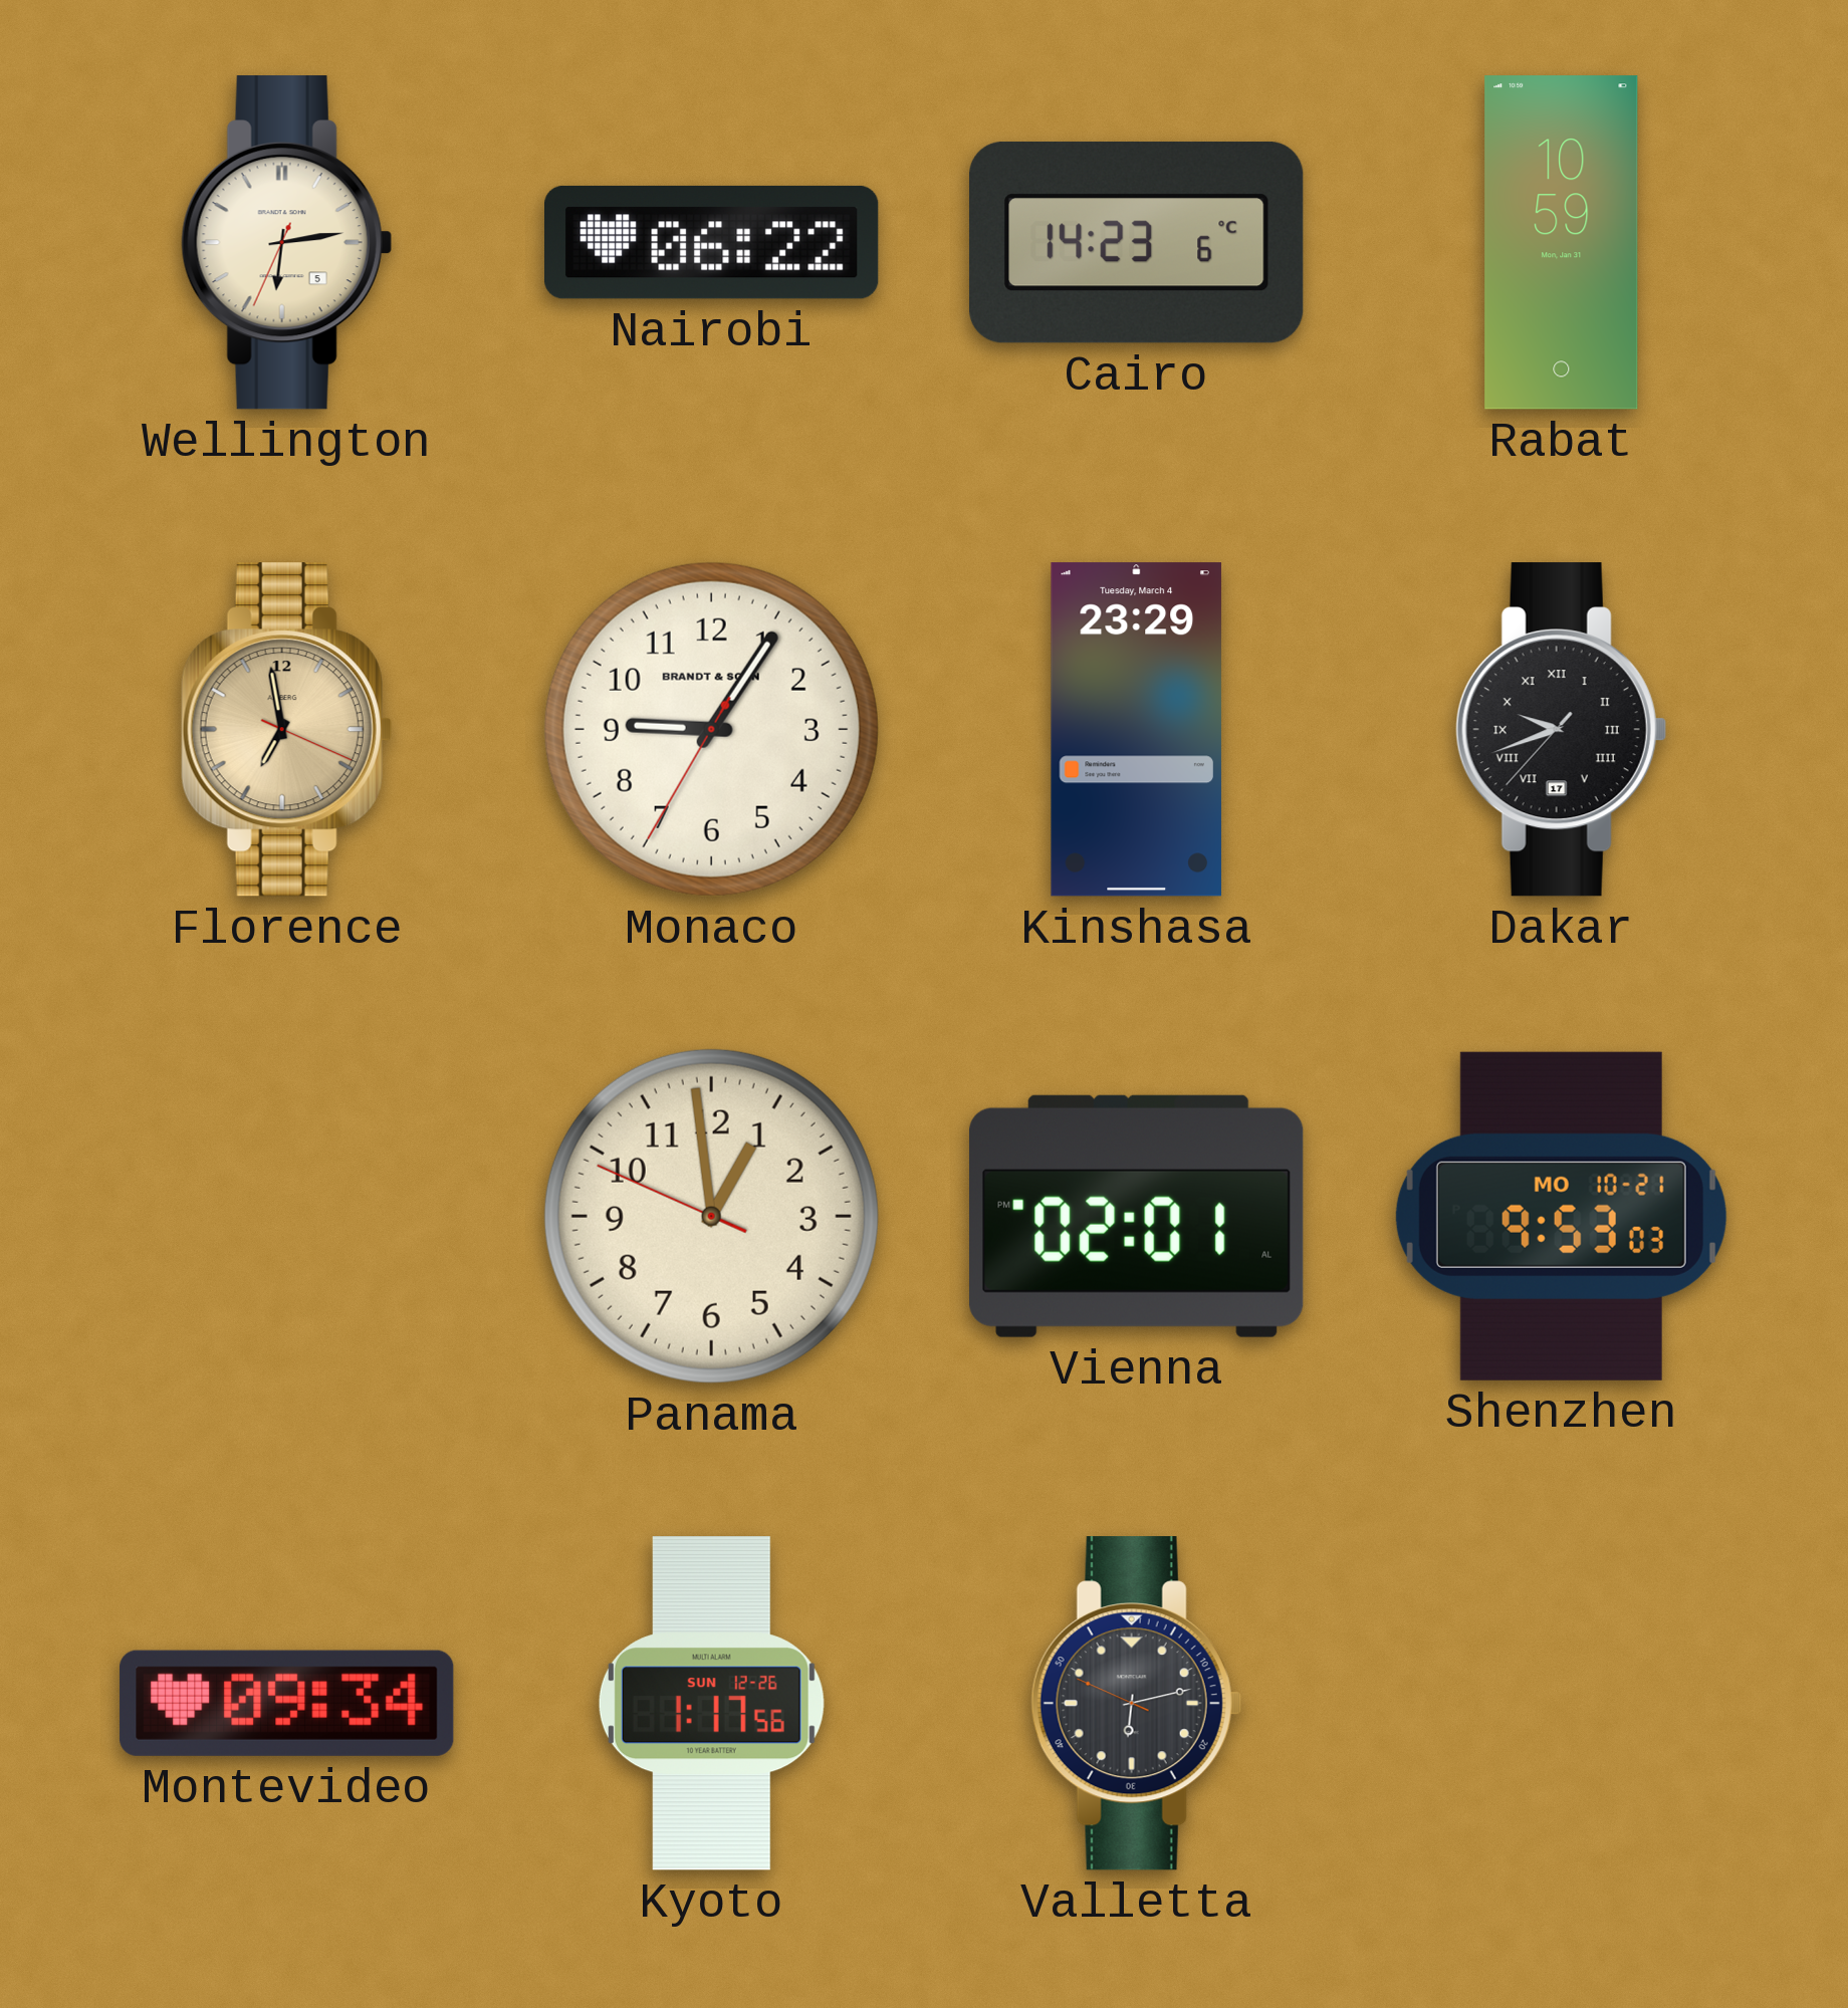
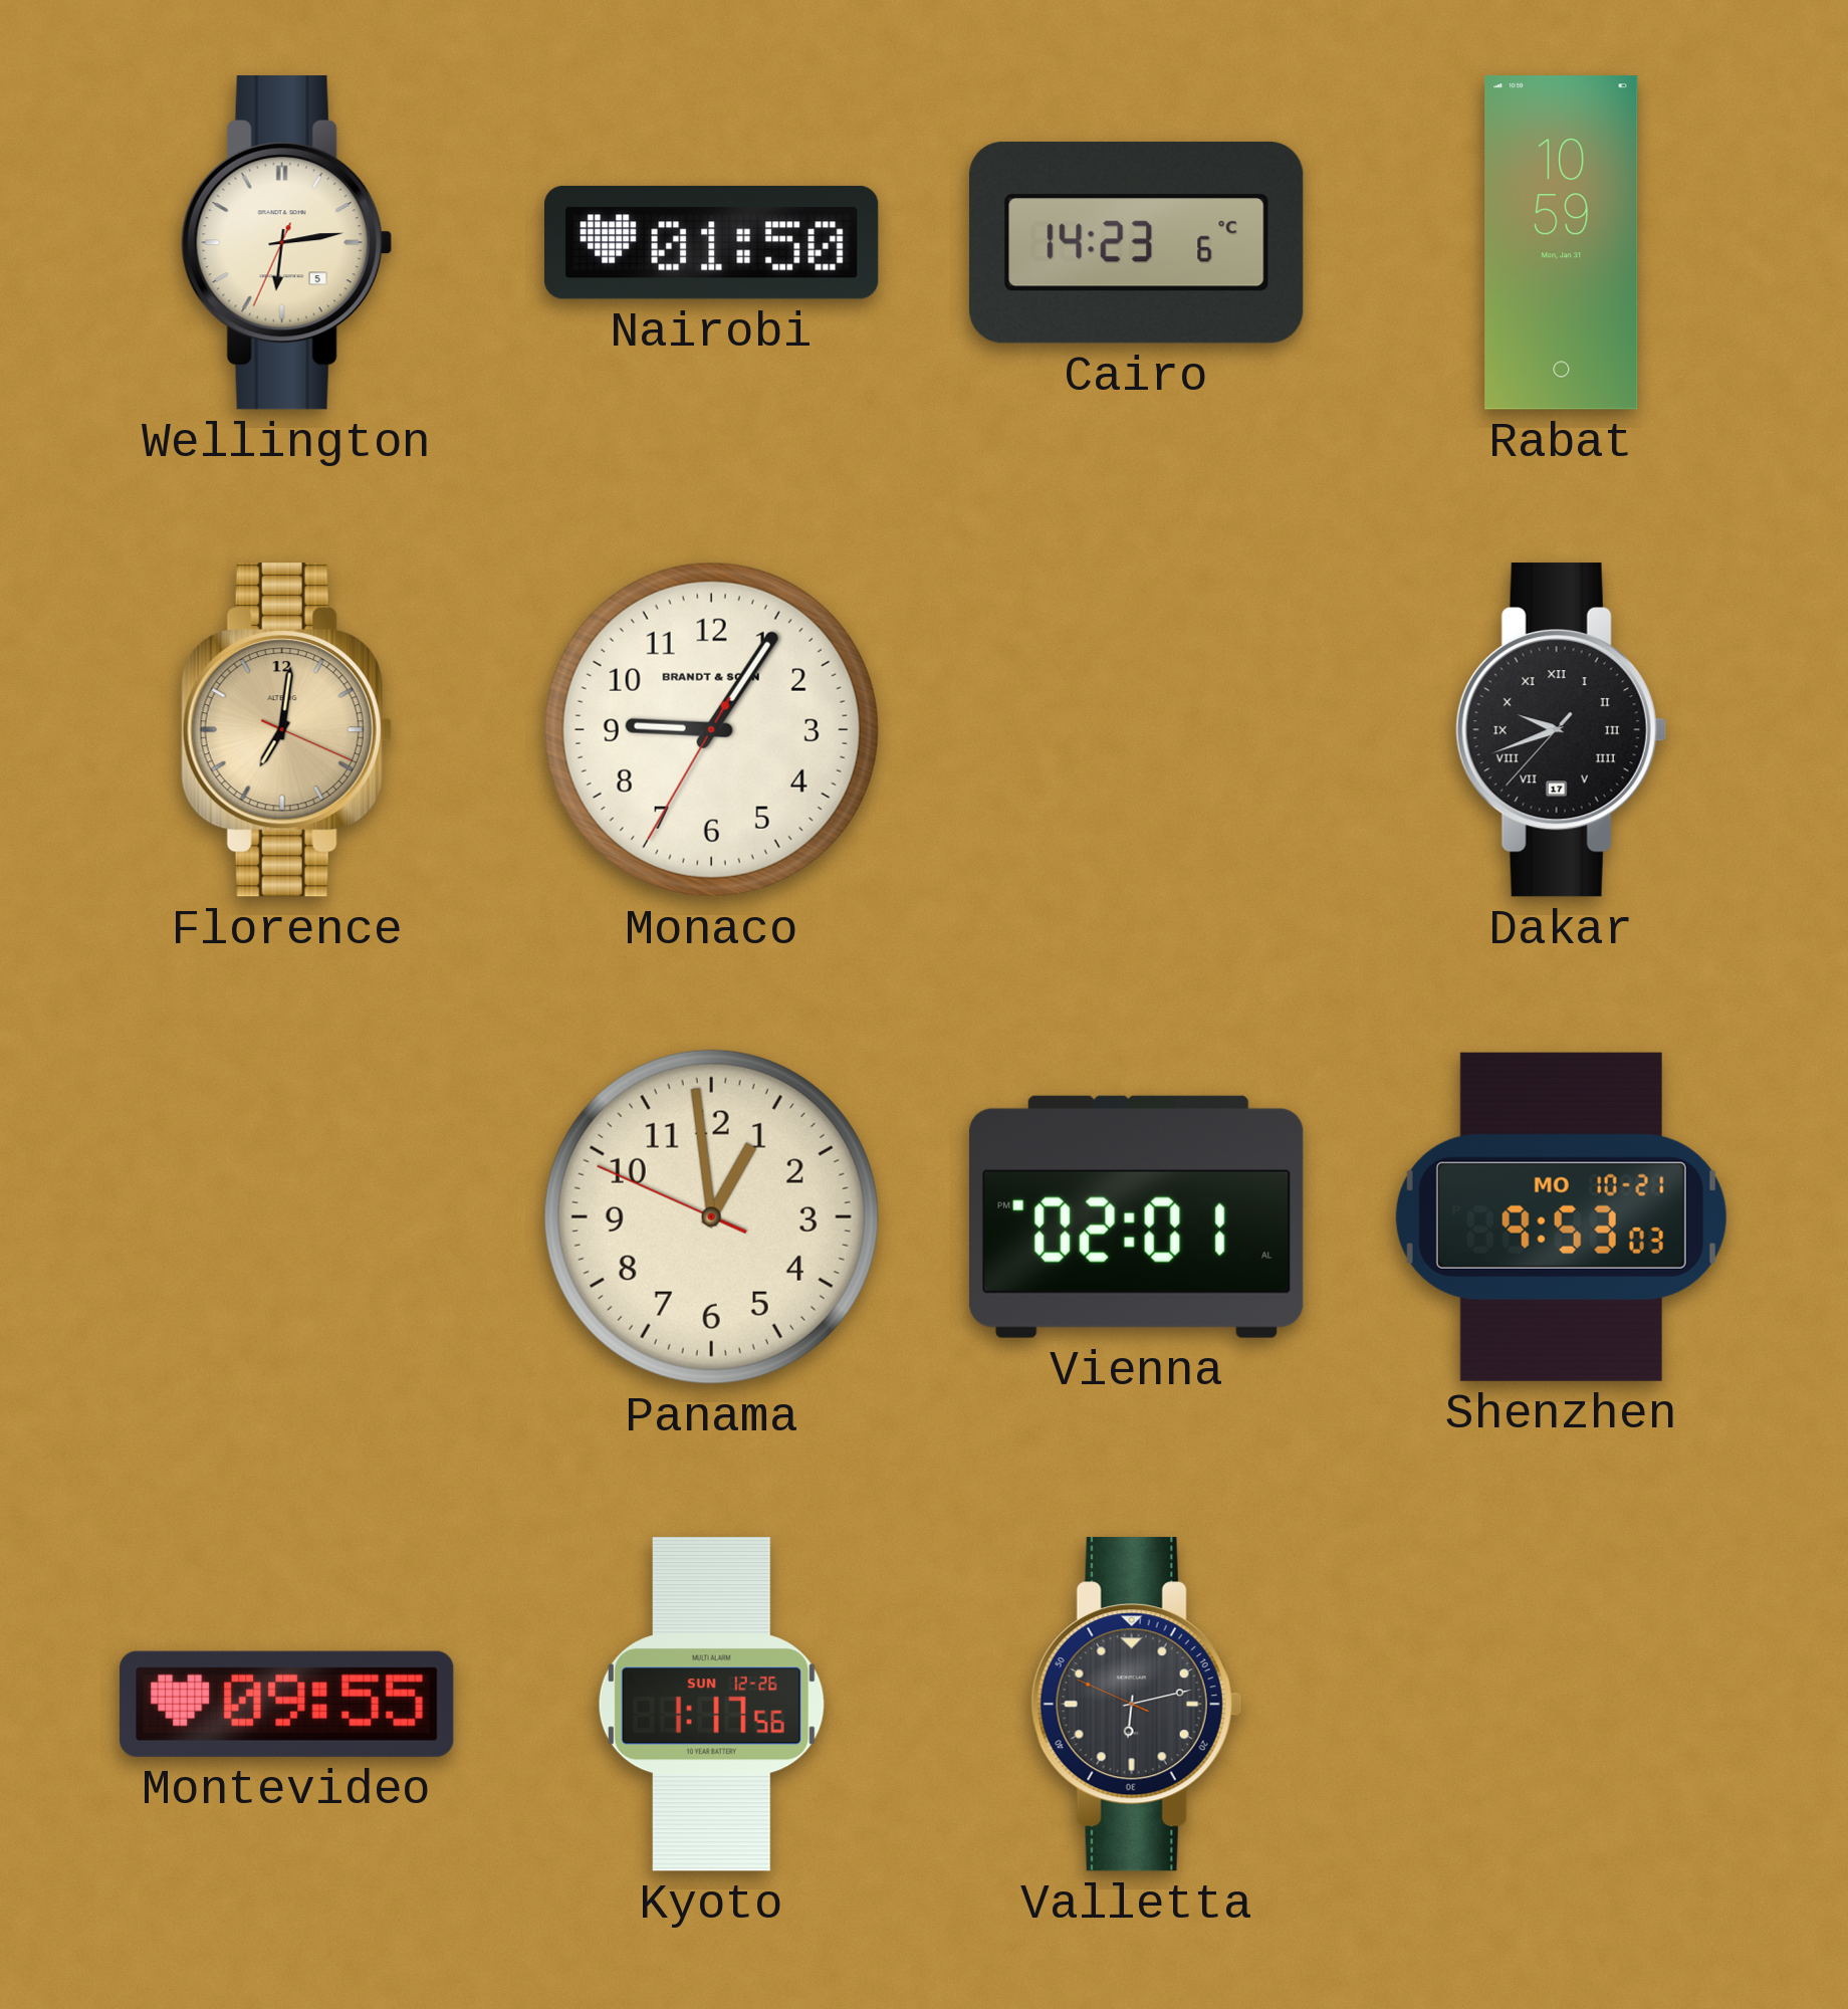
Nairobi: 06:22 -> 01:50 (712, 242)
Florence: 6:58 -> 7:01 (286, 730)
Kinshasa: 23:29 -> none (1136, 730)
Montevideo: 09:34 -> 09:55 (287, 1704)
